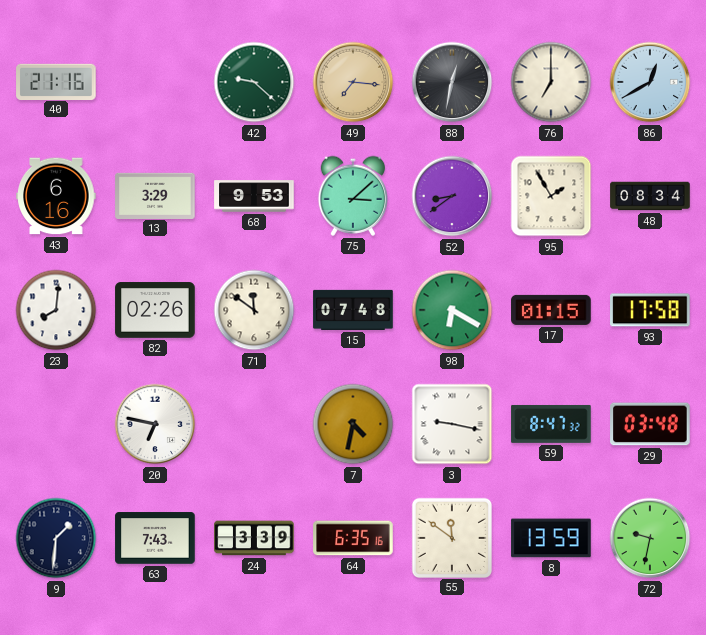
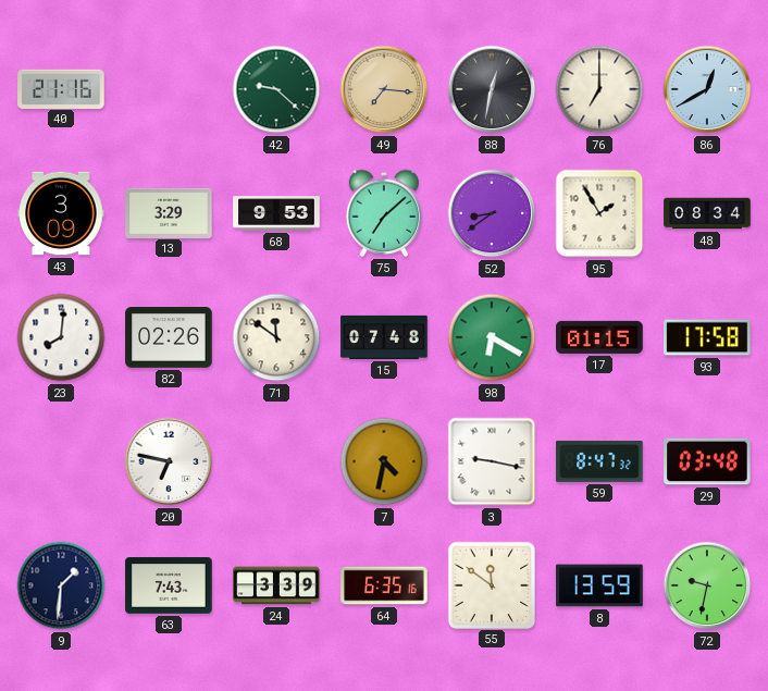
43: 6:16 -> 3:09 (61, 213)
75: 3:08 -> 7:08 (384, 213)
